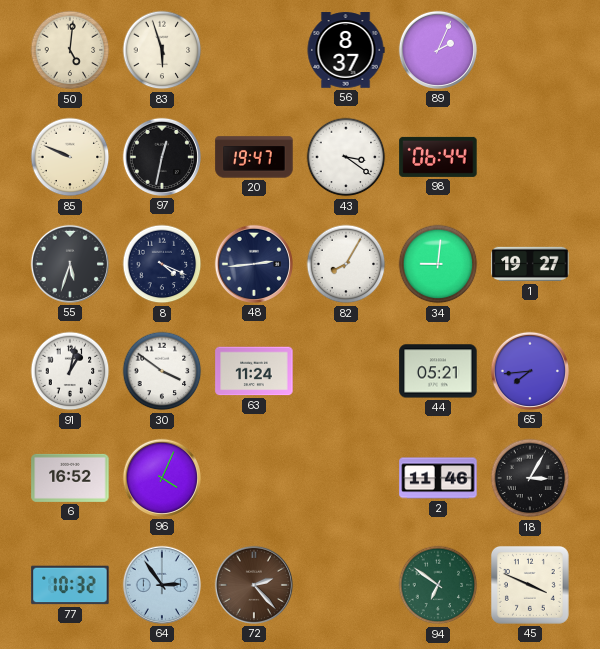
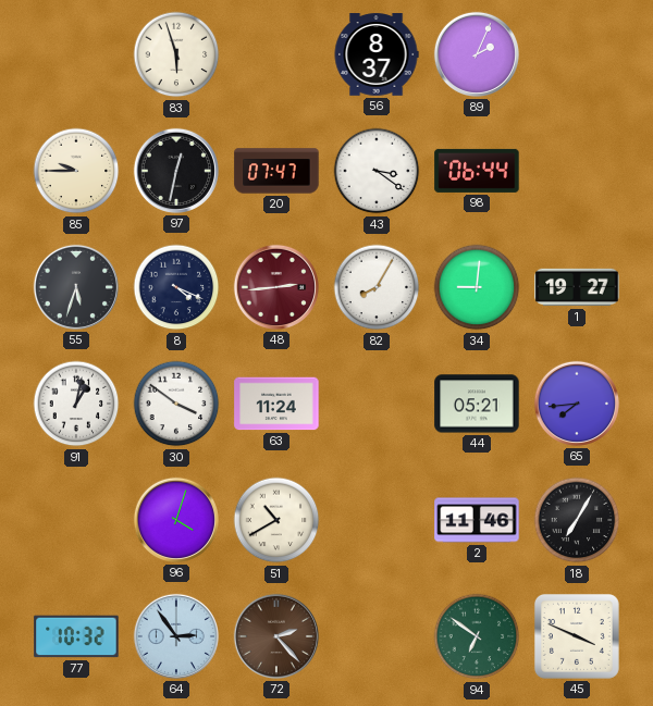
50: 5:01 -> none (70, 50)
85: 9:49 -> 9:45 (76, 171)
20: 19:47 -> 07:47 (276, 171)
48 dial: navy -> burgundy (276, 287)
6: 16:52 -> none (70, 478)
96: 4:04 -> 4:03 (176, 520)
51: none -> 10:40 (276, 520)
18: 3:05 -> 7:05 (577, 520)
